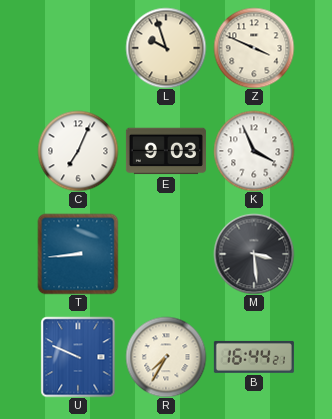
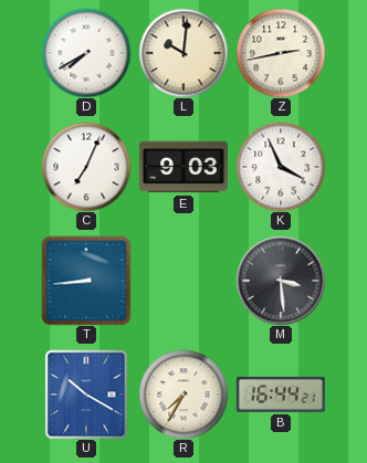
D: none -> 7:40 (86, 53)
L: 9:57 -> 10:01 (183, 53)
Z: 3:49 -> 2:43 (281, 53)
U: 9:49 -> 10:20 (86, 394)
